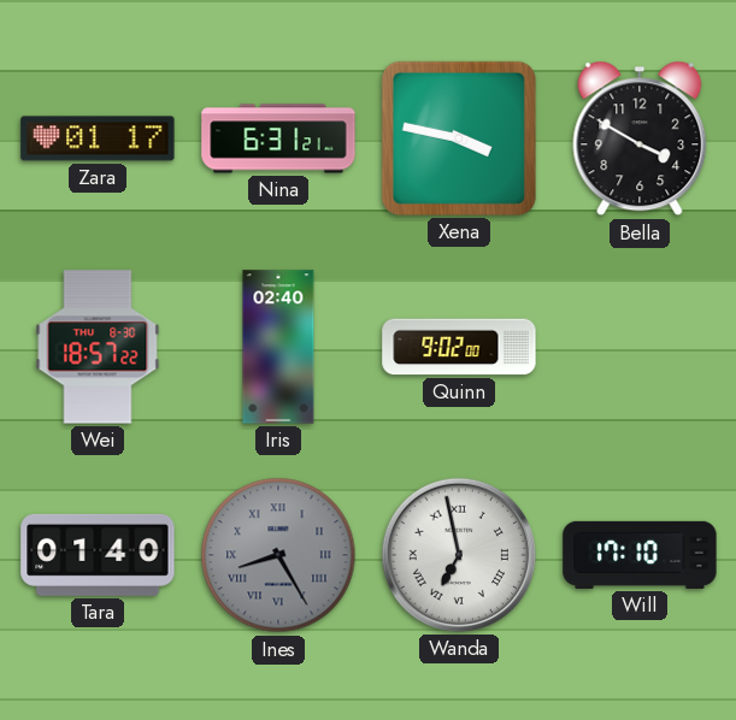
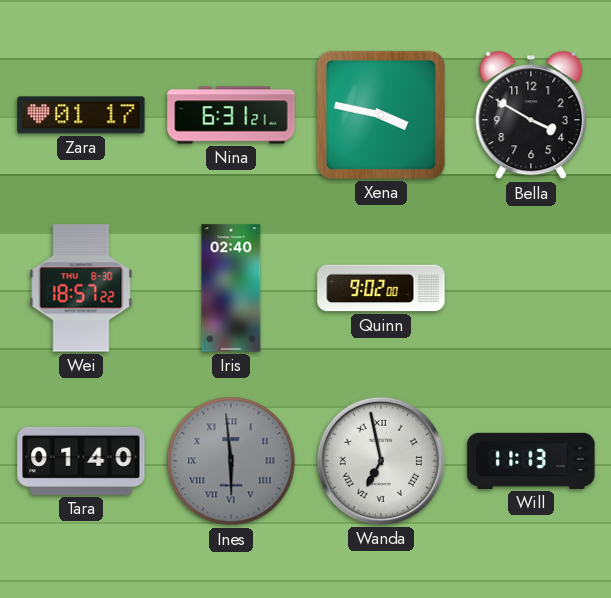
Ines: 8:25 -> 5:59 (231, 461)
Will: 17:10 -> 11:13 (531, 461)
